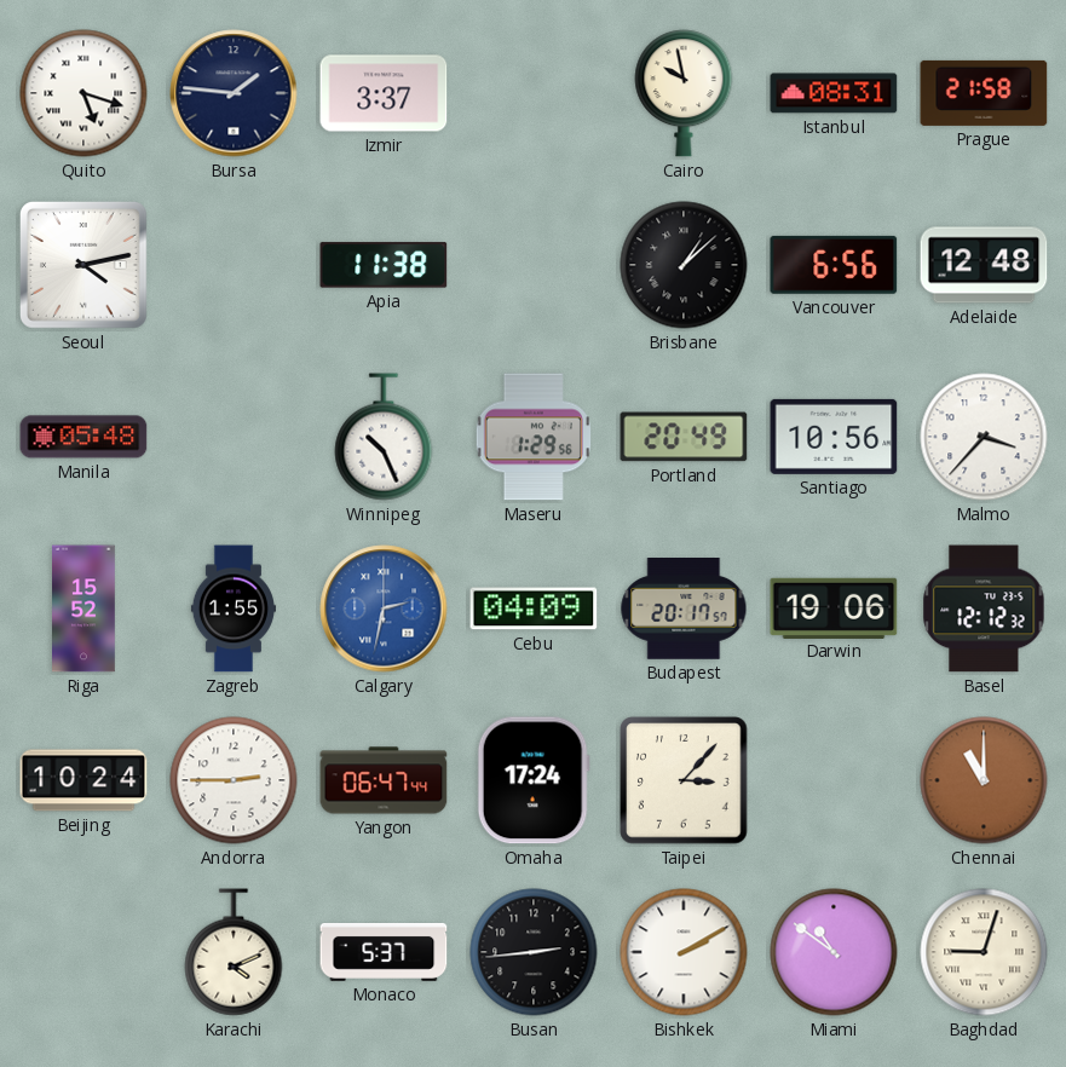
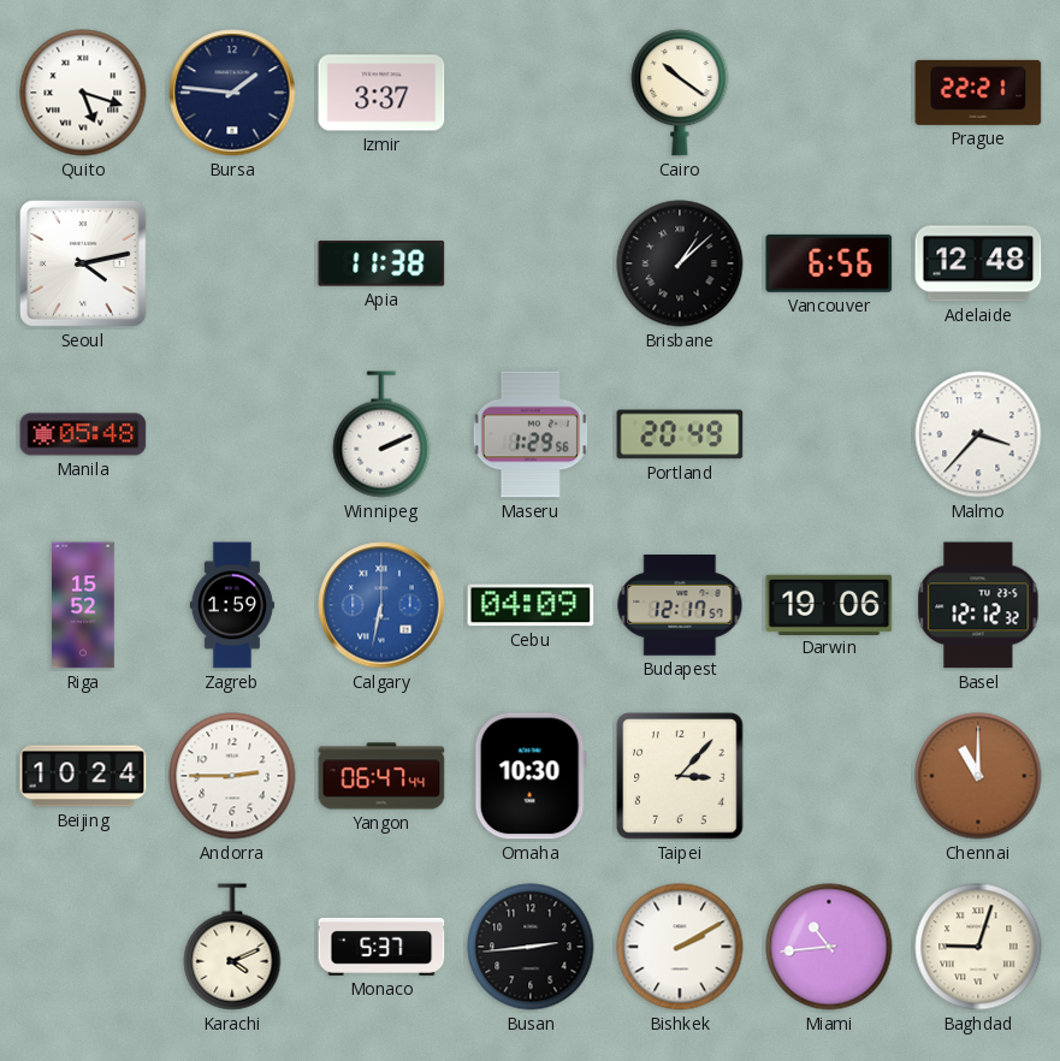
Cairo: 9:58 -> 10:21 (680, 93)
Istanbul: 08:31 -> none (834, 93)
Prague: 21:58 -> 22:21 (978, 93)
Winnipeg: 10:26 -> 2:11 (381, 434)
Santiago: 10:56 -> none (834, 437)
Zagreb: 1:55 -> 1:59 (232, 605)
Calgary: 2:32 -> 6:32 (381, 605)
Budapest: 20:17 -> 12:17 (680, 606)
Omaha: 17:24 -> 10:30 (531, 776)
Miami: 10:51 -> 10:44 (829, 947)
